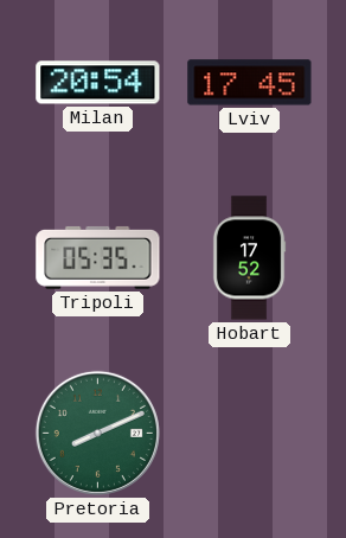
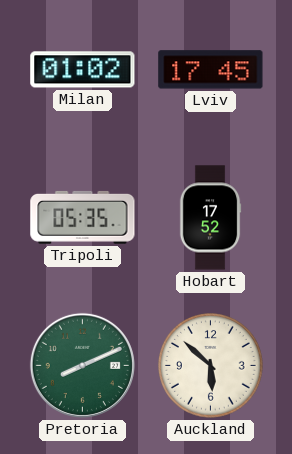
Milan: 20:54 -> 01:02 (83, 70)
Auckland: none -> 5:52 (211, 366)
